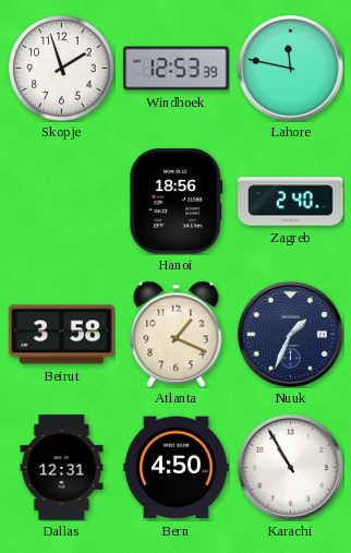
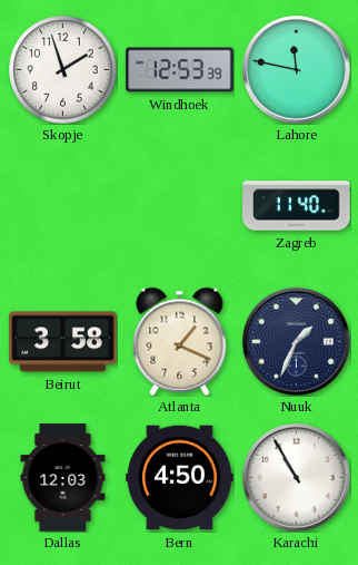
Hanoi: 18:56 -> none (177, 202)
Zagreb: 2:40 -> 11:40 (297, 206)
Dallas: 12:31 -> 12:03 (63, 478)
